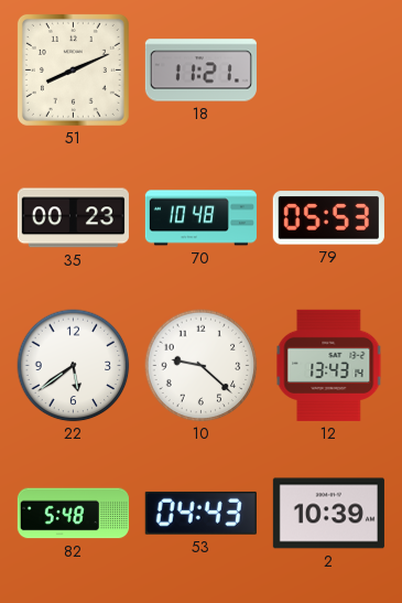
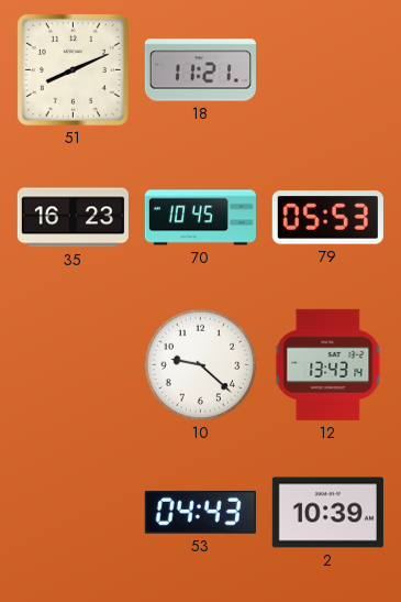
35: 00:23 -> 16:23 (73, 218)
70: 10:48 -> 10:45 (200, 218)
22: 5:39 -> none (74, 366)
82: 5:48 -> none (73, 514)
